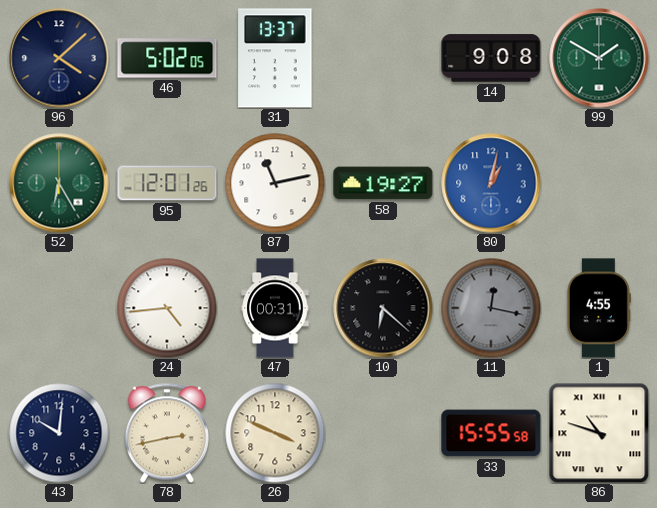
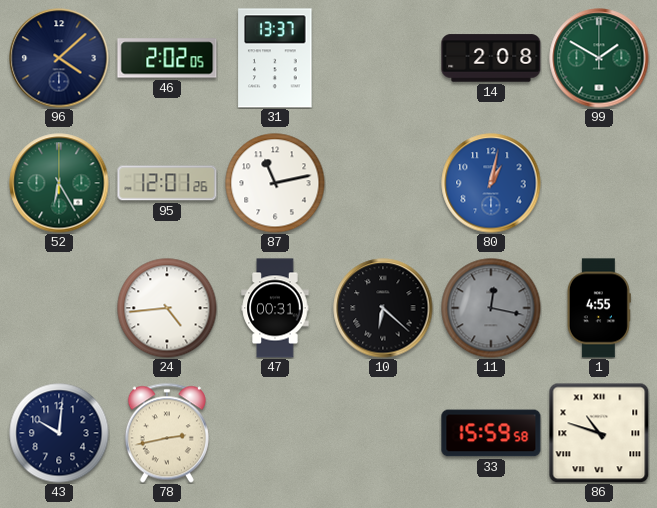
46: 5:02 -> 2:02 (167, 58)
14: 9:08 -> 2:08 (491, 58)
58: 19:27 -> none (383, 183)
26: 3:49 -> none (275, 433)
33: 15:55 -> 15:59 (491, 433)
